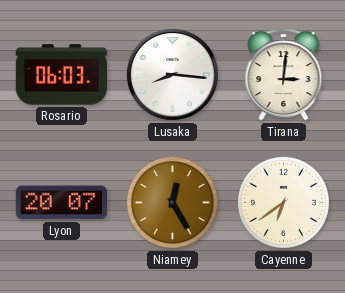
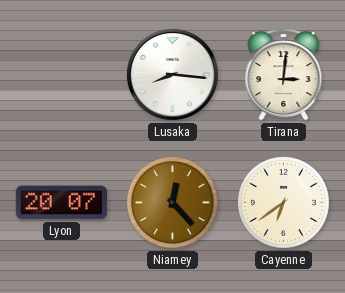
Rosario: 06:03 -> none (61, 75)
Niamey: 12:25 -> 12:23 (172, 202)
